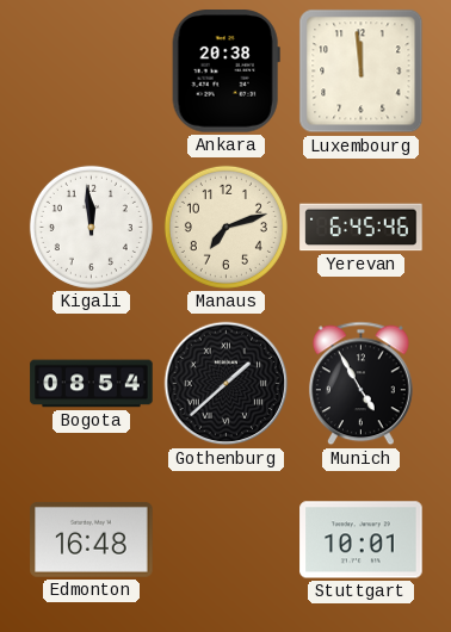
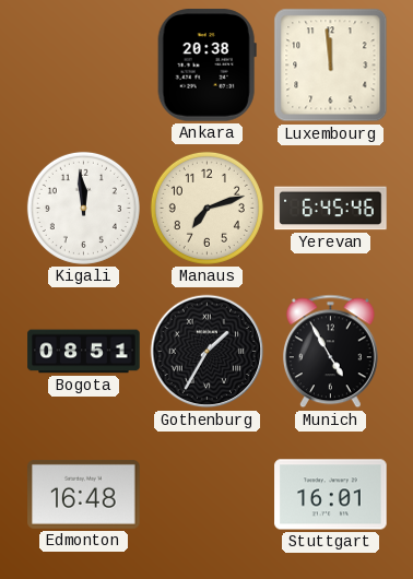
Bogota: 08:54 -> 08:51 (84, 352)
Gothenburg: 1:38 -> 1:35 (208, 352)
Stuttgart: 10:01 -> 16:01 (331, 495)
